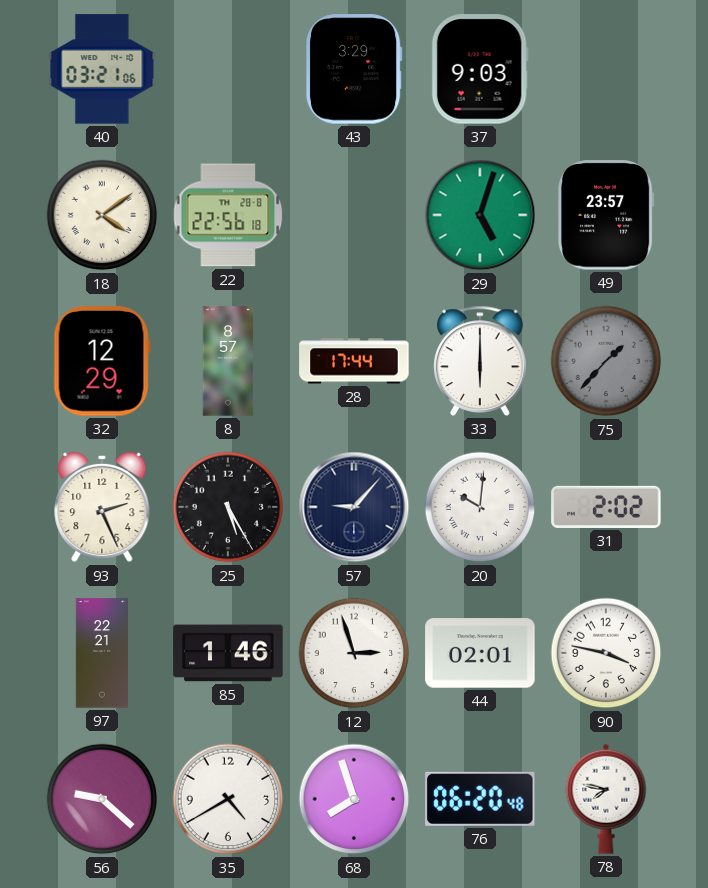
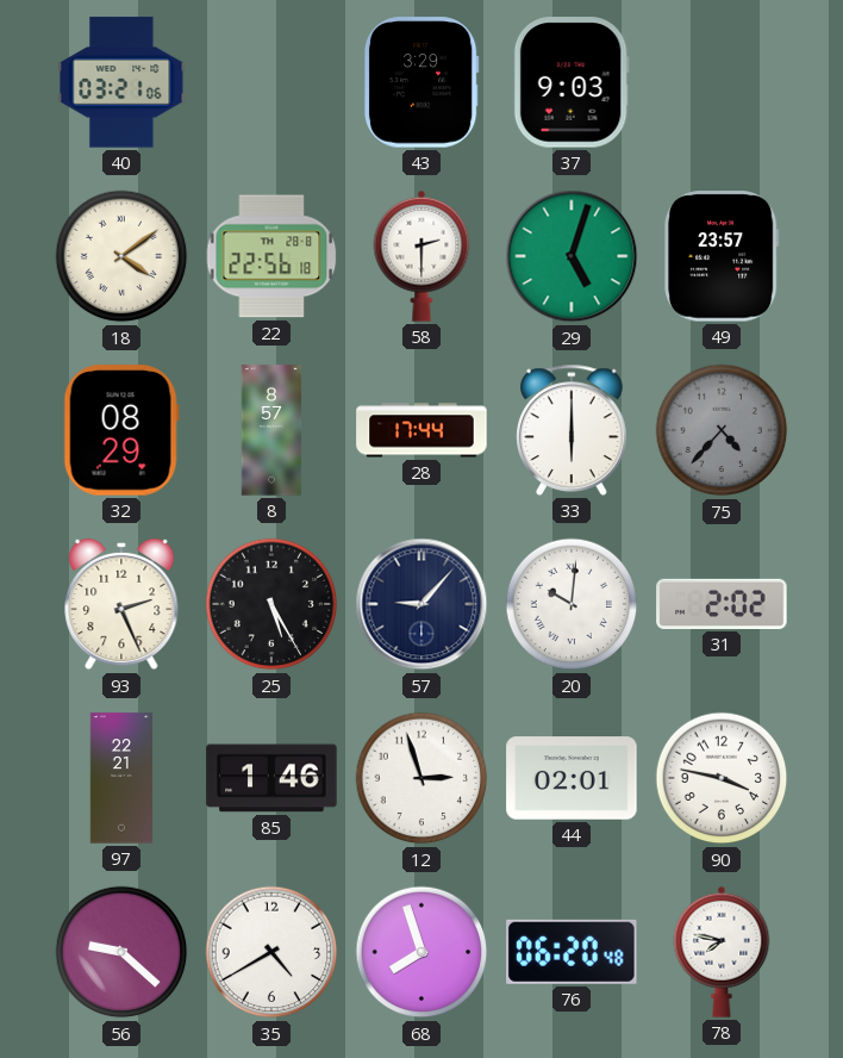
58: none -> 2:30 (421, 256)
32: 12:29 -> 08:29 (121, 430)
75: 1:37 -> 4:37 (722, 430)
